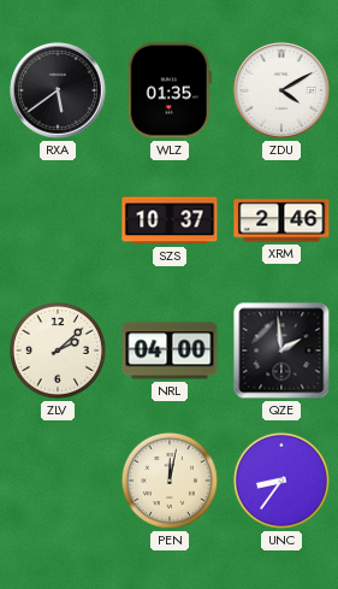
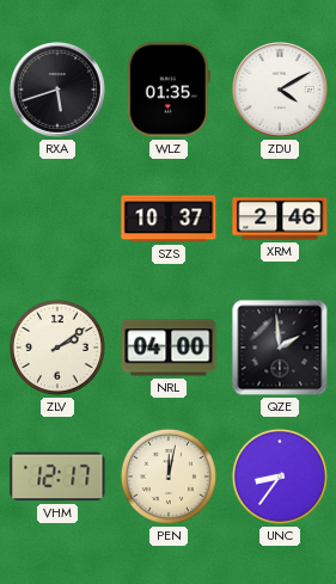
RXA: 5:39 -> 5:42 (59, 91)
ZLV: 2:08 -> 2:09 (57, 348)
VHM: none -> 12:17 (57, 477)
